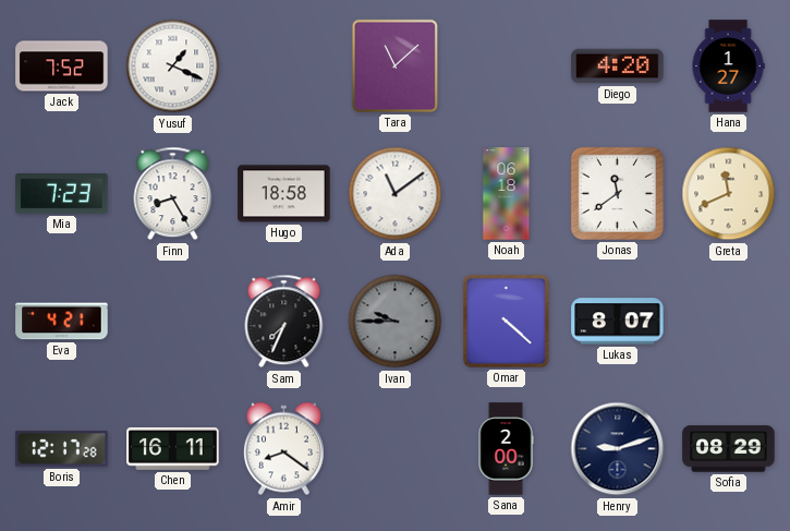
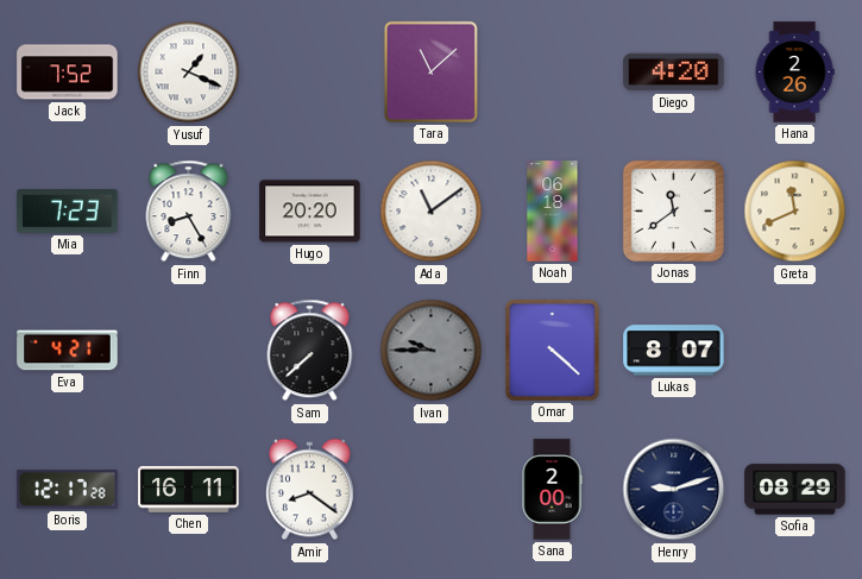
Hana: 1:27 -> 2:26 (794, 73)
Hugo: 18:58 -> 20:20 (310, 212)
Sam: 7:34 -> 7:38 (310, 351)
